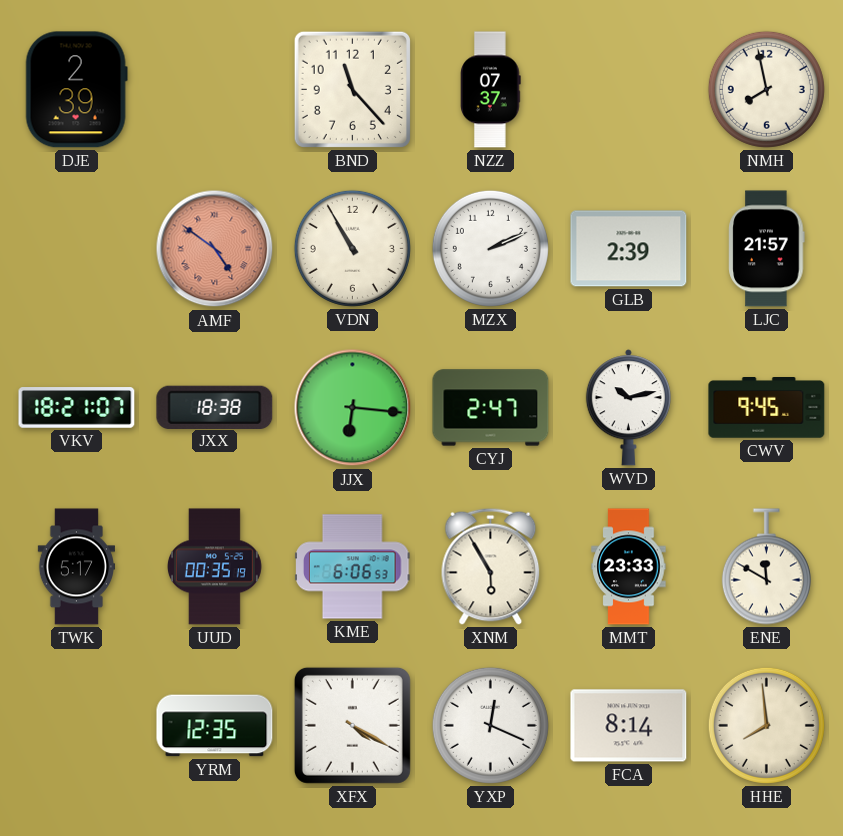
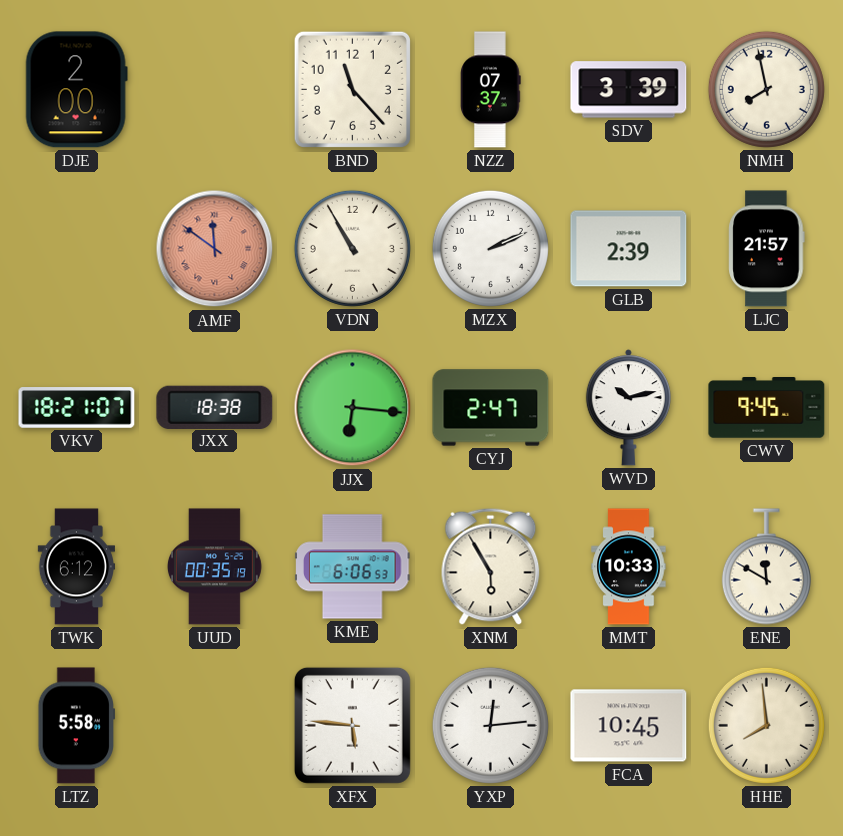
DJE: 2:39 -> 2:00 (76, 90)
SDV: none -> 3:39 (629, 90)
AMF: 4:51 -> 11:51 (215, 249)
TWK: 5:17 -> 6:12 (76, 567)
MMT: 23:33 -> 10:33 (629, 567)
LTZ: none -> 5:58 (76, 726)
YRM: 12:35 -> none (215, 726)
XFX: 4:20 -> 5:46 (352, 725)
YXP: 12:19 -> 12:14 (490, 725)
FCA: 8:14 -> 10:45 (629, 726)
